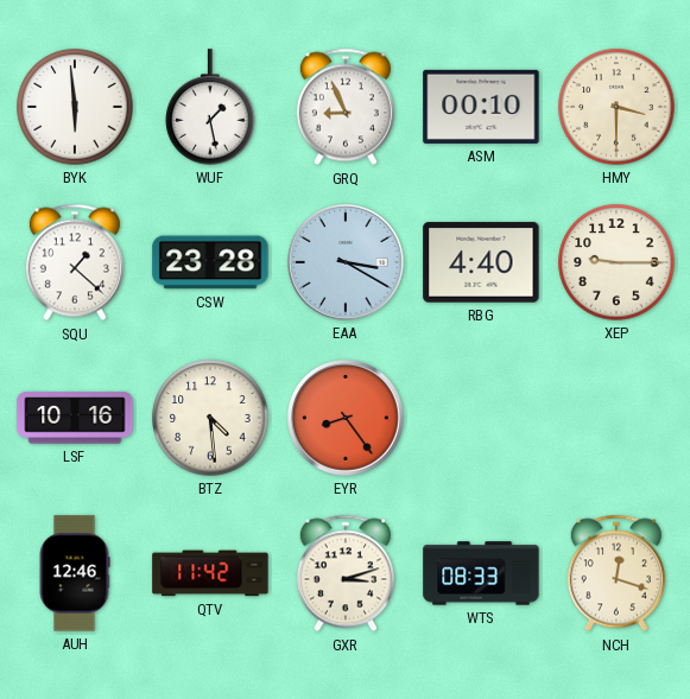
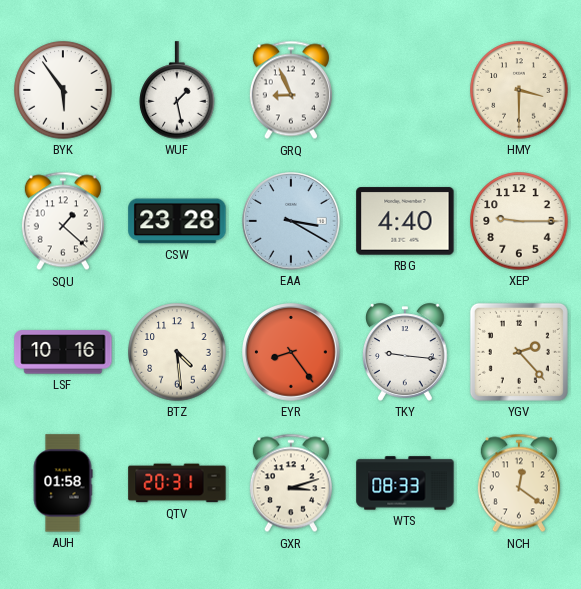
BYK: 5:59 -> 5:54 (63, 90)
ASM: 00:10 -> none (481, 107)
TKY: none -> 9:16 (406, 352)
YGV: none -> 2:23 (519, 352)
AUH: 12:46 -> 01:58 (63, 483)
QTV: 11:42 -> 20:31 (177, 483)
NCH: 12:18 -> 12:21 (519, 483)
